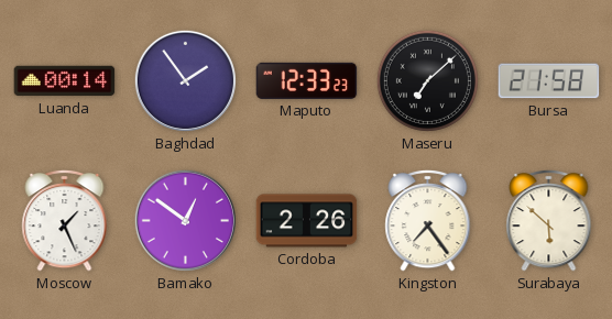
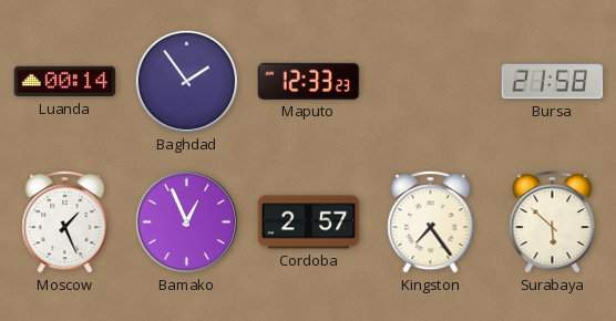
Maseru: 7:08 -> none (427, 80)
Bamako: 12:51 -> 12:56 (186, 221)
Cordoba: 2:26 -> 2:57 (309, 222)
